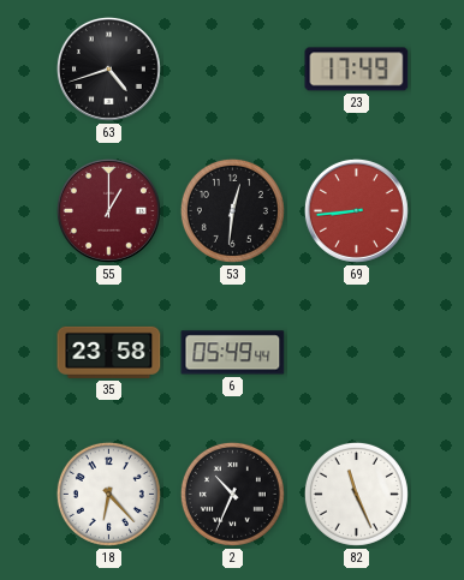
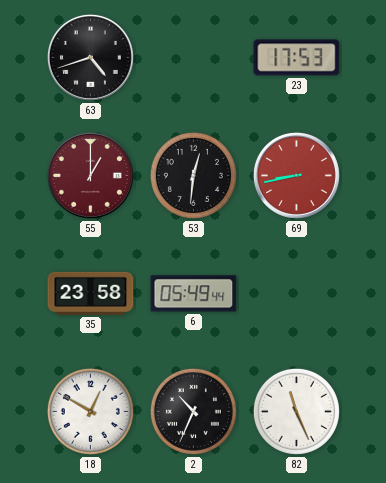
23: 17:49 -> 17:53 (297, 58)
69: 8:44 -> 8:43 (296, 175)
18: 6:23 -> 12:50 (90, 411)
